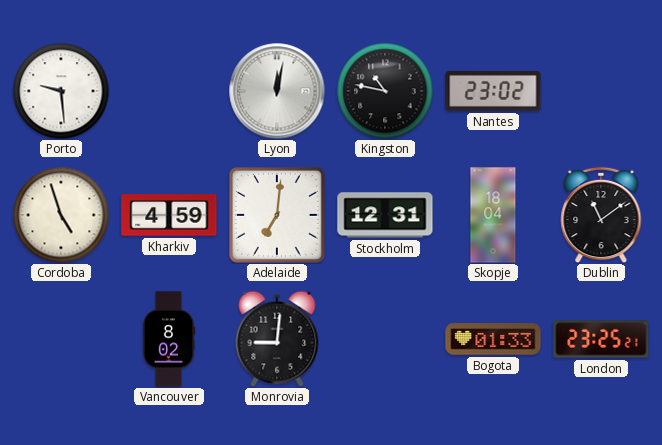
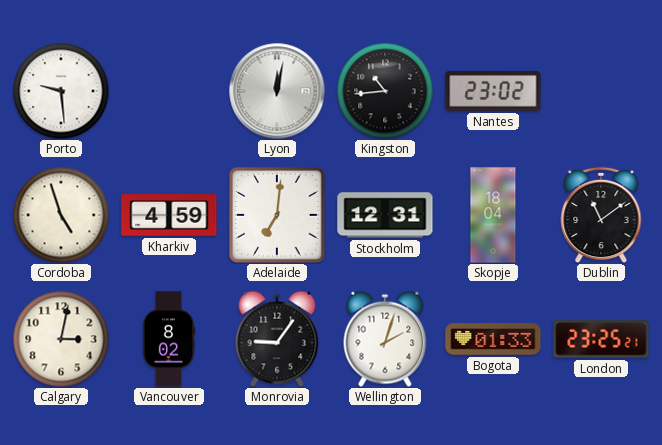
Kingston: 10:47 -> 10:44 (385, 91)
Calgary: none -> 3:02 (61, 339)
Monrovia: 9:01 -> 9:06 (277, 339)
Wellington: none -> 2:03 (385, 339)
